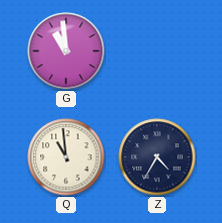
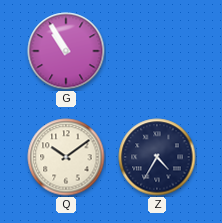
G: 10:59 -> 10:55 (66, 51)
Q: 10:59 -> 10:09 (66, 157)
